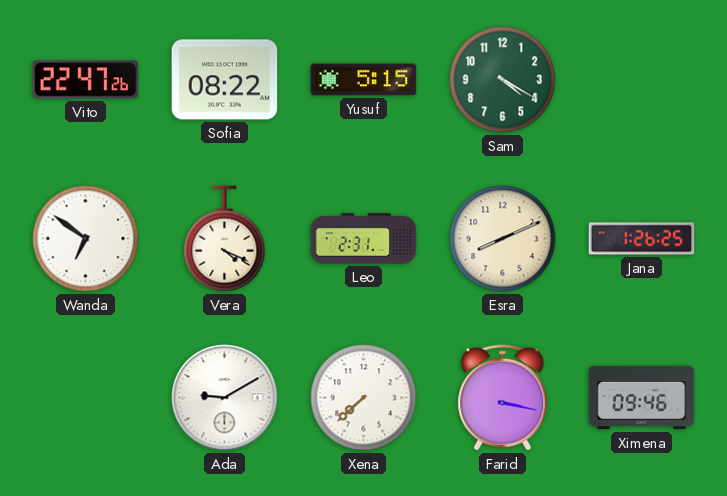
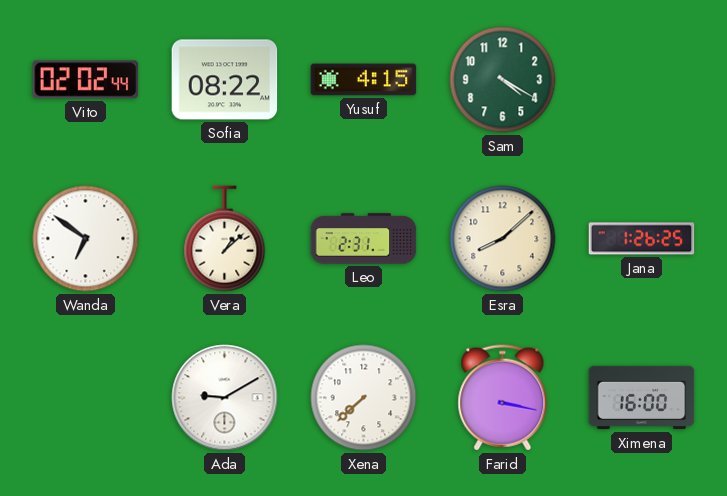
Vito: 22:47 -> 02:02 (86, 80)
Yusuf: 5:15 -> 4:15 (364, 80)
Vera: 4:19 -> 1:08 (225, 239)
Esra: 8:11 -> 8:08 (503, 239)
Ximena: 09:46 -> 16:00 (642, 398)
